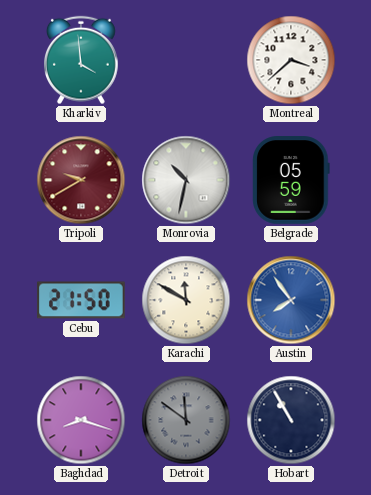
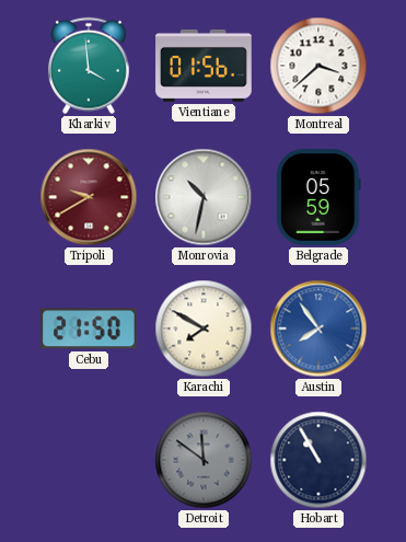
Vientiane: none -> 01:56 (204, 66)
Karachi: 11:50 -> 7:50 (204, 328)
Baghdad: 8:18 -> none (81, 420)
